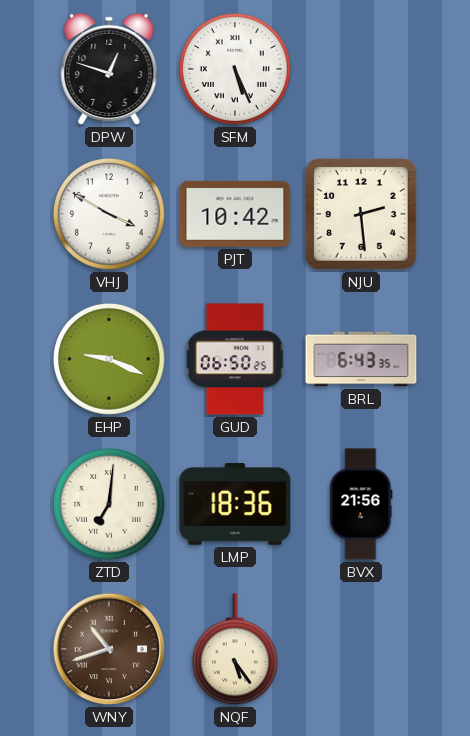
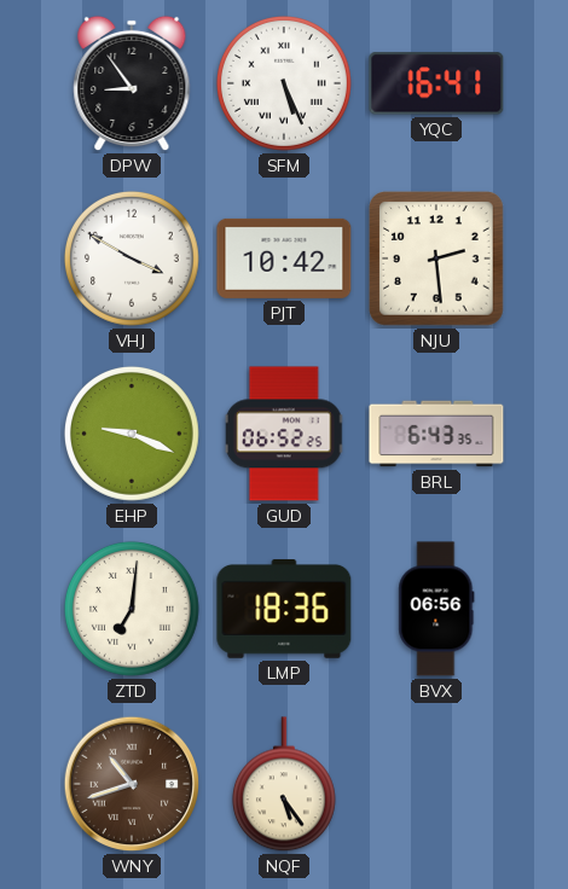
DPW: 12:48 -> 8:54 (132, 83)
YQC: none -> 16:41 (436, 83)
GUD: 06:50 -> 06:52 (284, 434)
BVX: 21:56 -> 06:56 (436, 609)
